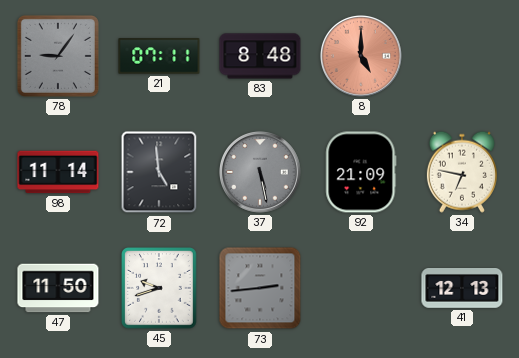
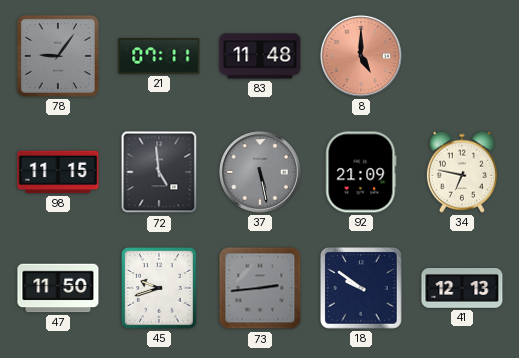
83: 8:48 -> 11:48 (260, 56)
98: 11:14 -> 11:15 (58, 172)
18: none -> 9:51 (362, 289)
